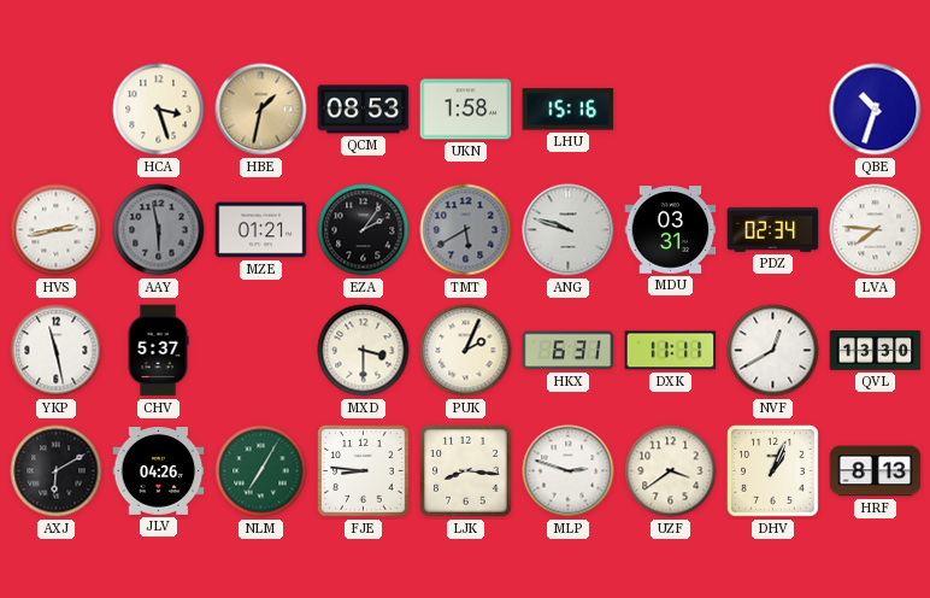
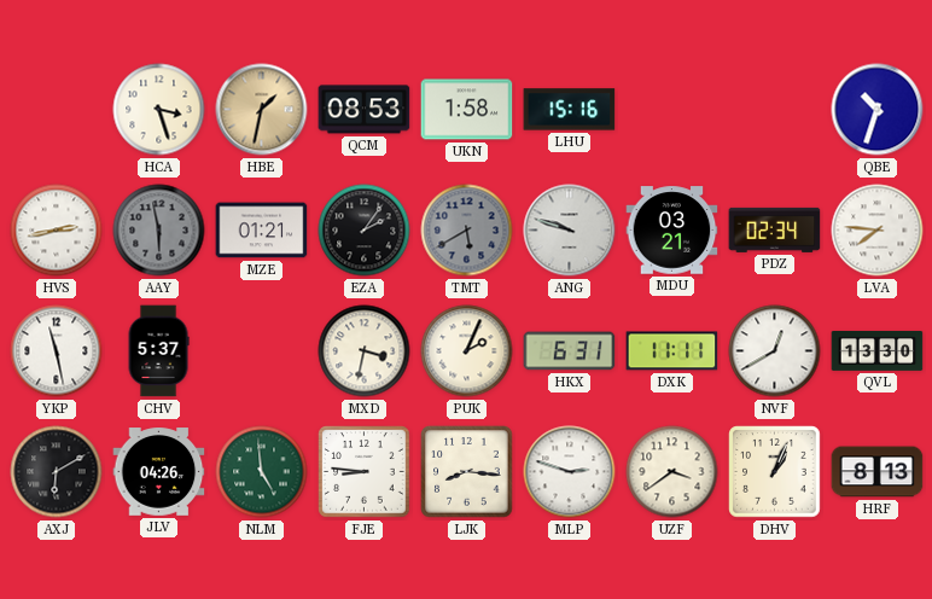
MDU: 03:31 -> 03:21 (672, 231)
MXD: 3:30 -> 3:32 (365, 351)
NLM: 7:05 -> 4:59 (262, 472)
